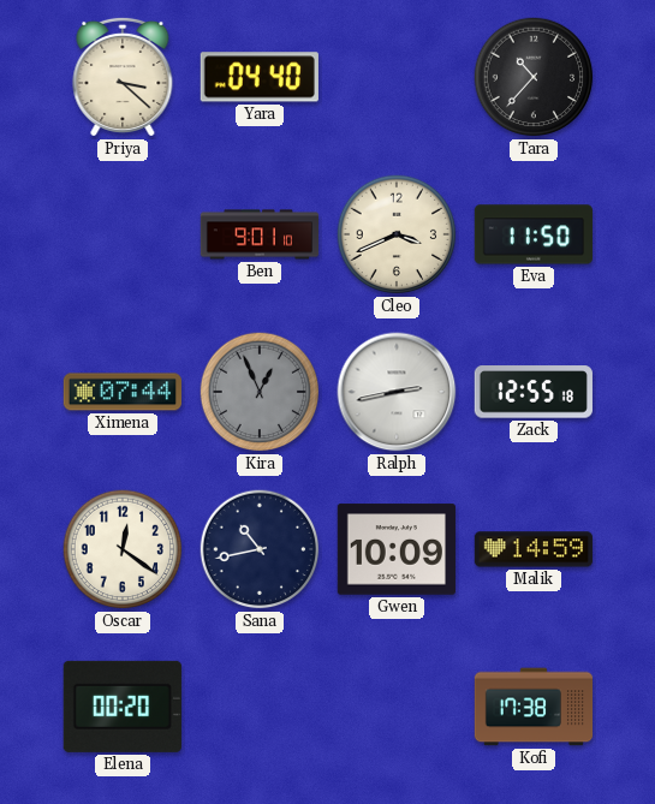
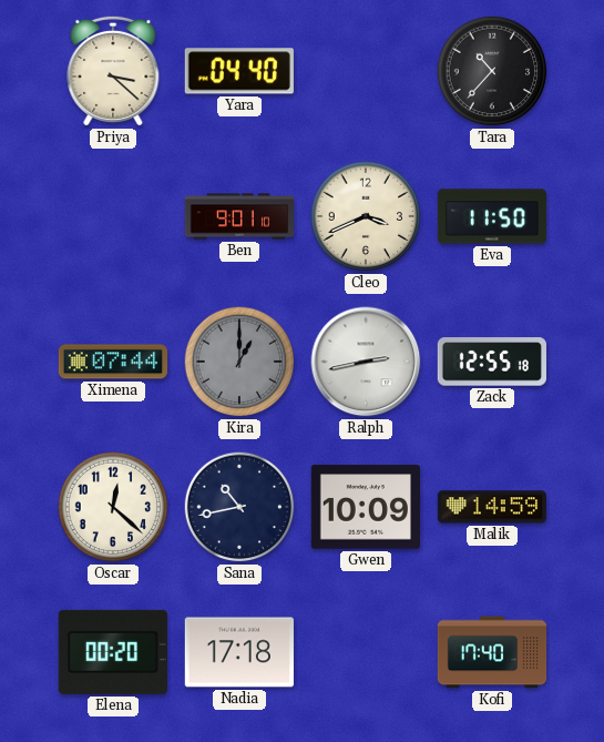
Kira: 12:56 -> 1:00 (239, 362)
Oscar: 12:21 -> 12:22 (113, 507)
Nadia: none -> 17:18 (239, 652)
Kofi: 17:38 -> 17:40 (492, 652)
